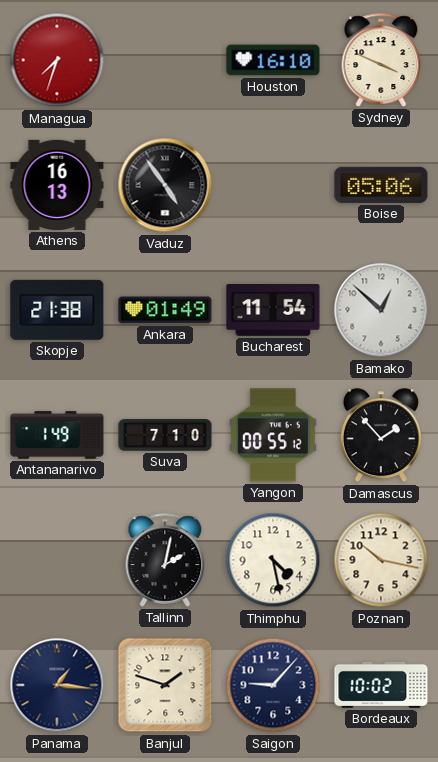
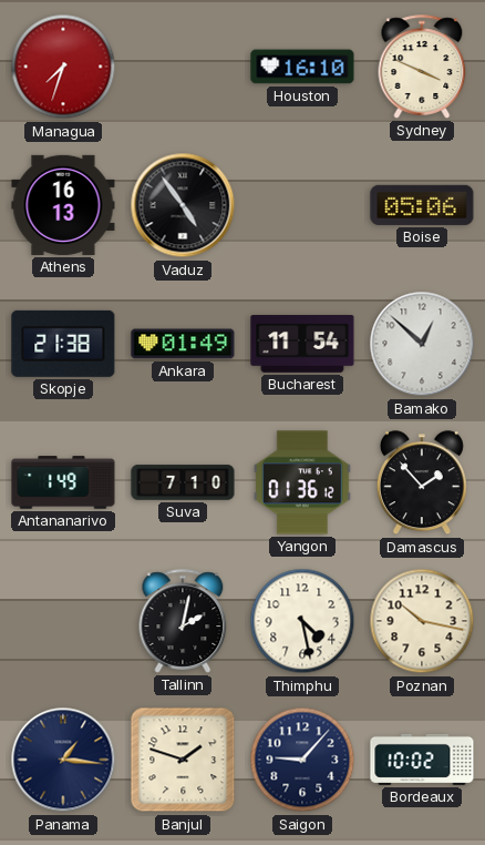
Yangon: 00:55 -> 01:36 (302, 482)
